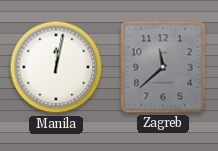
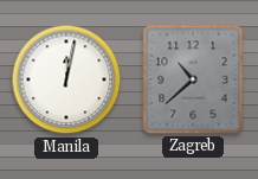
Zagreb: 11:38 -> 10:38 (193, 79)
